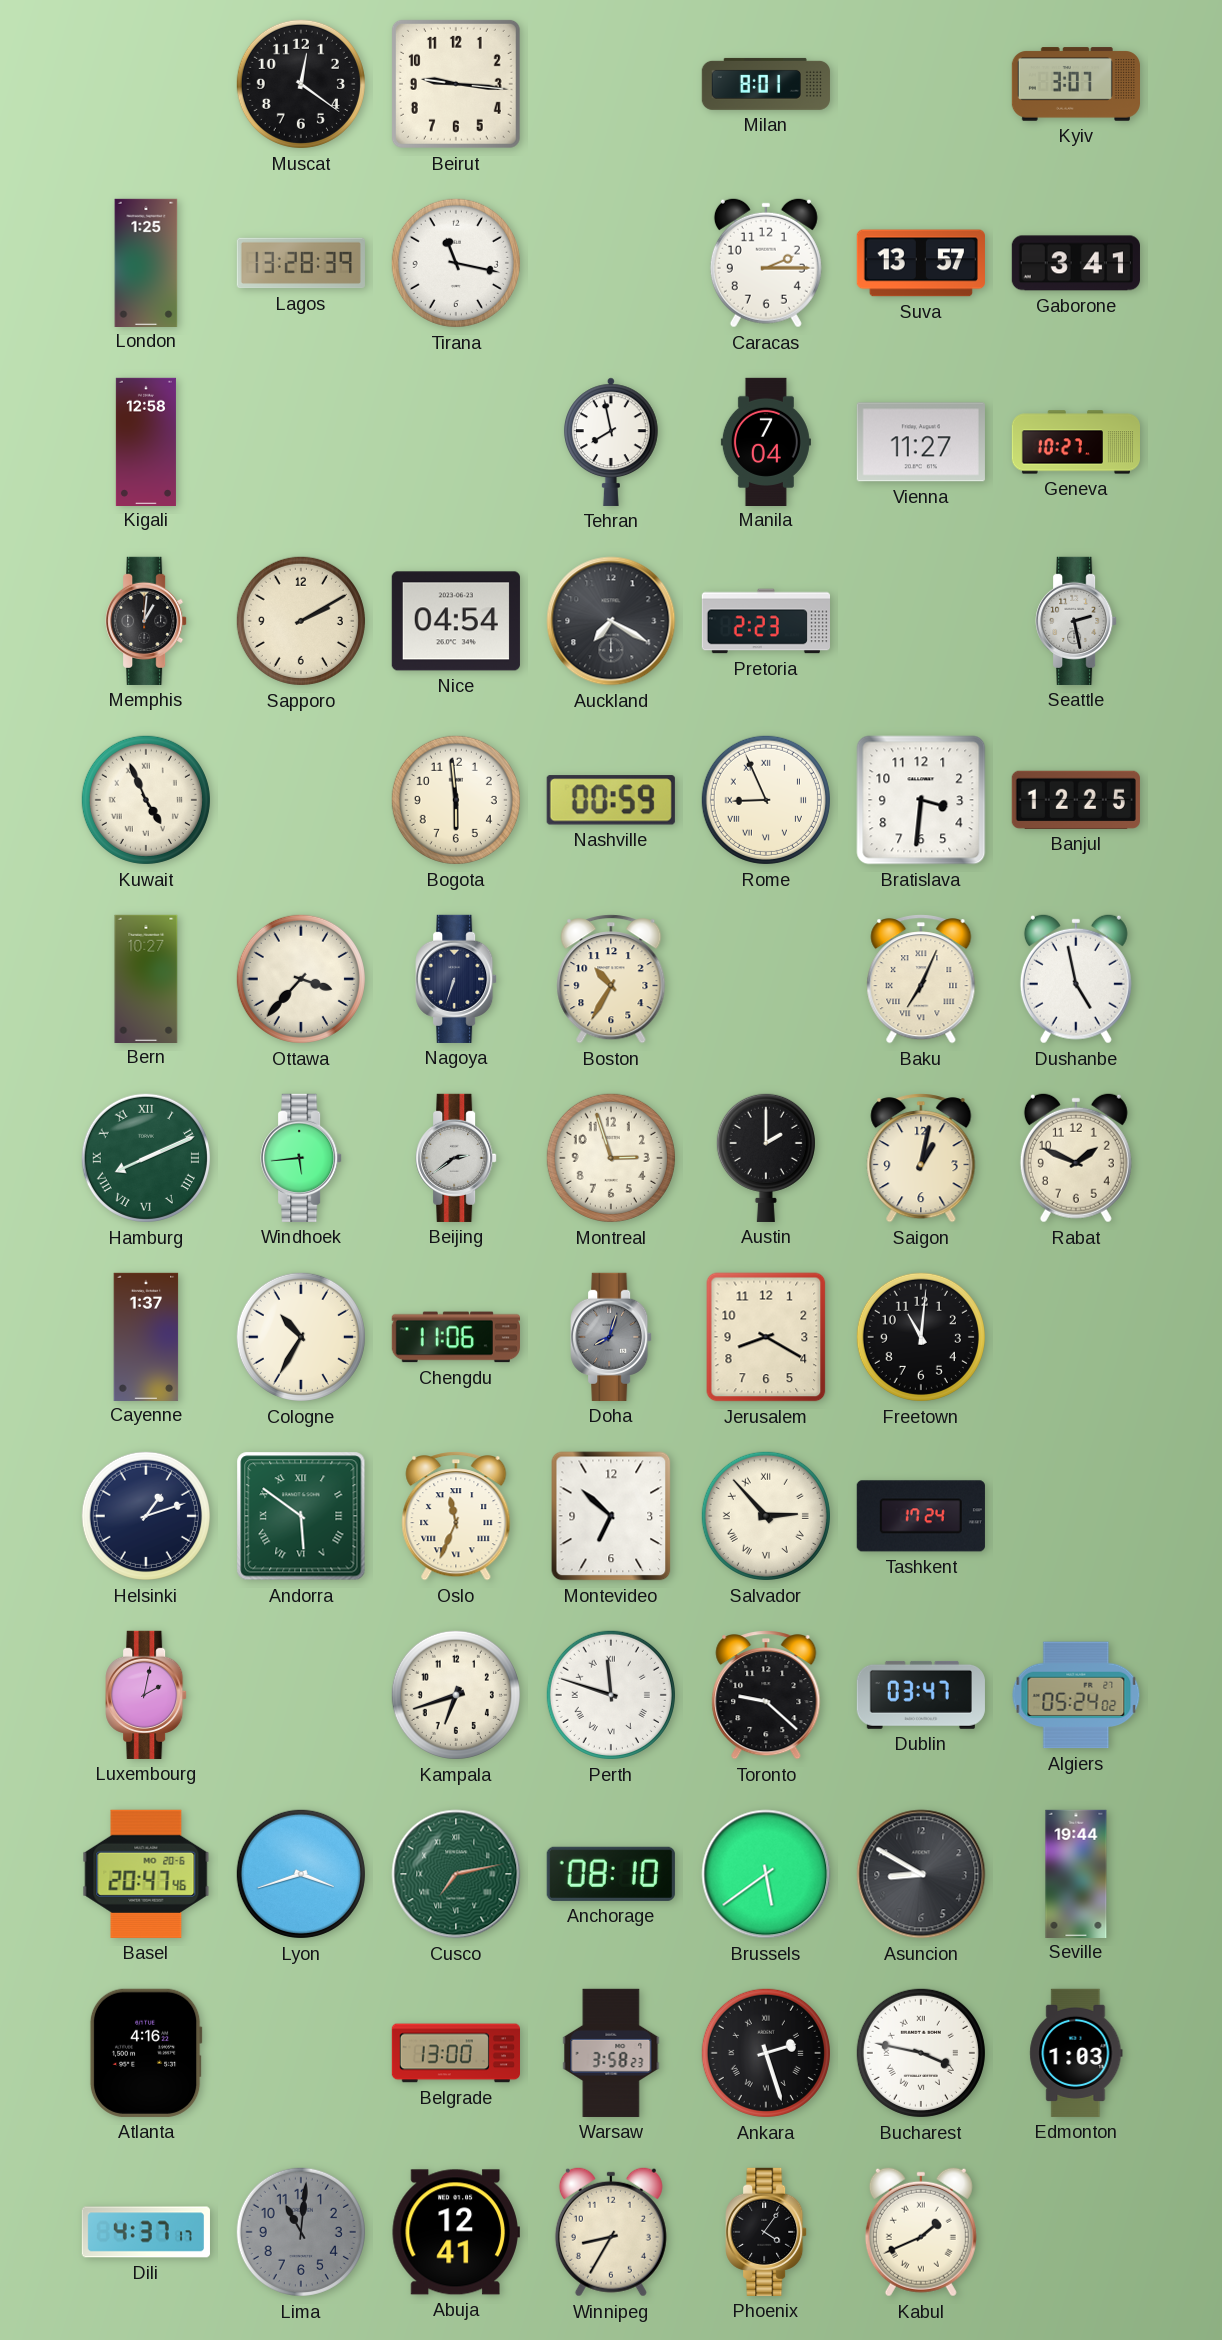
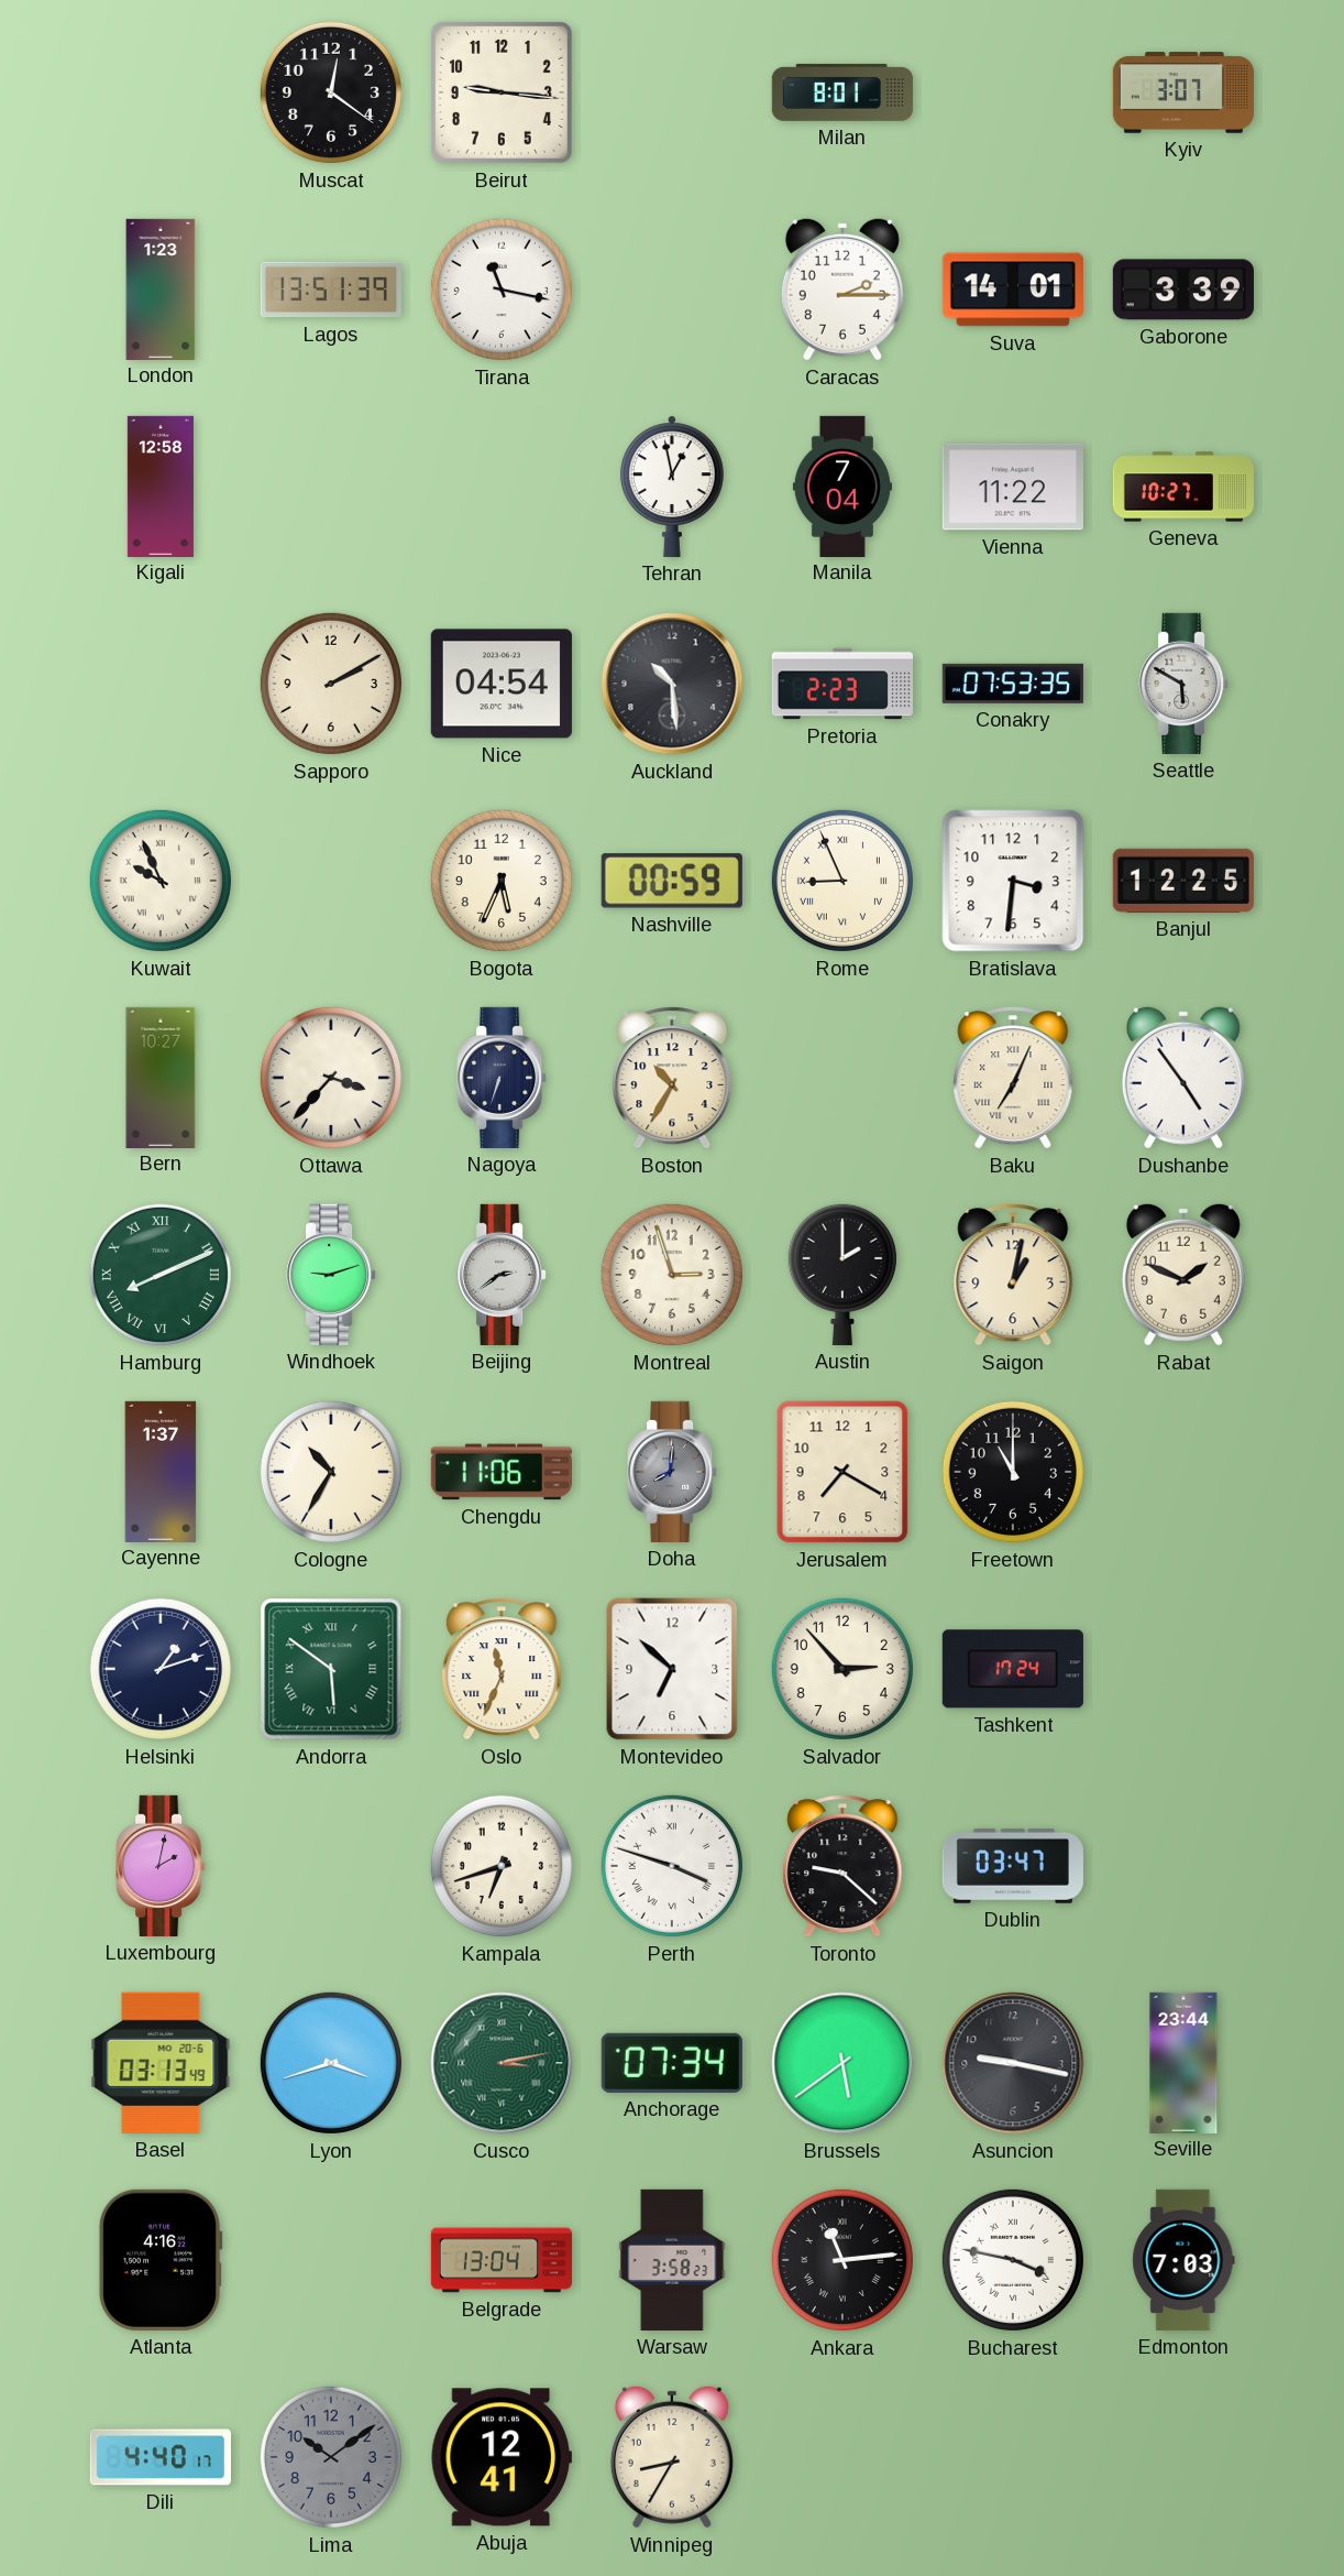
London: 1:25 -> 1:23 (161, 288)
Lagos: 13:28 -> 13:51 (331, 290)
Suva: 13:57 -> 14:01 (1013, 290)
Gaborone: 3:41 -> 3:39 (1183, 290)
Tehran: 7:58 -> 12:58 (672, 487)
Vienna: 11:27 -> 11:22 (1013, 487)
Memphis: 1:01 -> none (146, 621)
Auckland: 7:20 -> 10:29 (672, 684)
Conakry: none -> 07:53 (1013, 684)
Seattle: 2:28 -> 5:50 (1183, 684)
Kuwait: 4:56 -> 9:56 (161, 881)
Bogota: 5:59 -> 5:34 (502, 881)
Dushanbe: 4:58 -> 4:54 (1183, 1078)
Windhoek: 5:44 -> 9:12 (331, 1275)
Doha: 8:03 -> 8:01 (672, 1472)
Jerusalem: 8:20 -> 7:20 (842, 1472)
Freetown: 11:01 -> 11:00 (1013, 1472)
Salvador numerals: Roman -> Arabic (842, 1669)
Perth: 11:48 -> 3:48 (672, 1866)
Algiers: 05:24 -> none (1076, 1695)
Basel: 20:47 -> 03:13 (161, 2063)
Cusco: 7:13 -> 3:13 (502, 2063)
Anchorage: 08:10 -> 07:34 (672, 2063)
Asuncion: 8:50 -> 9:17 (1013, 2063)
Seville: 19:44 -> 23:44 (1183, 2062)
Belgrade: 13:00 -> 13:04 (500, 2260)
Ankara: 2:27 -> 11:14 (842, 2260)
Edmonton: 1:03 -> 7:03 (1183, 2260)
Dili: 4:37 -> 4:40 (161, 2457)
Lima: 11:01 -> 10:09 (331, 2457)
Phoenix: 4:06 -> none (766, 2232)
Kabul: 1:41 -> none (921, 2232)
